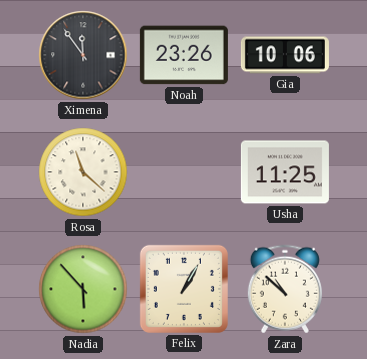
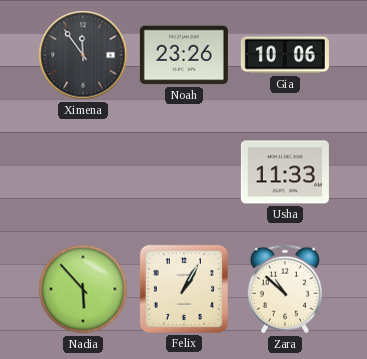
Rosa: 11:22 -> none (83, 172)
Usha: 11:25 -> 11:33 (285, 172)
